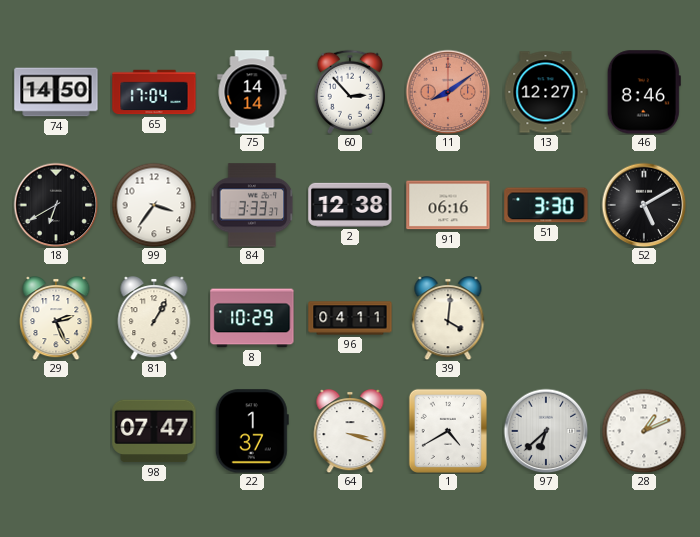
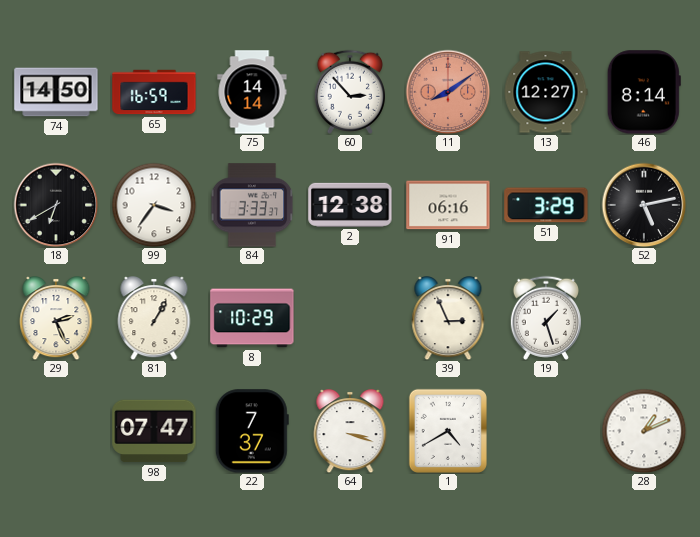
65: 17:04 -> 16:59 (154, 92)
46: 8:46 -> 8:14 (644, 92)
51: 3:30 -> 3:29 (546, 205)
52: 5:10 -> 5:13 (644, 205)
96: 04:11 -> none (350, 318)
39: 4:01 -> 2:56 (448, 319)
19: none -> 1:27 (546, 318)
22: 1:37 -> 7:37 (252, 431)
97: 6:38 -> none (546, 431)
